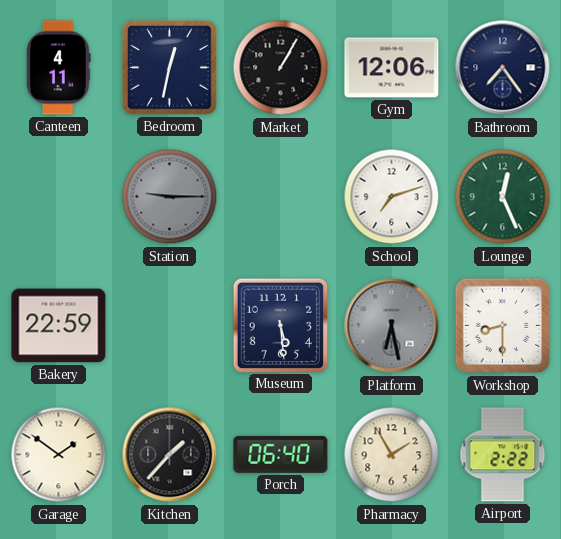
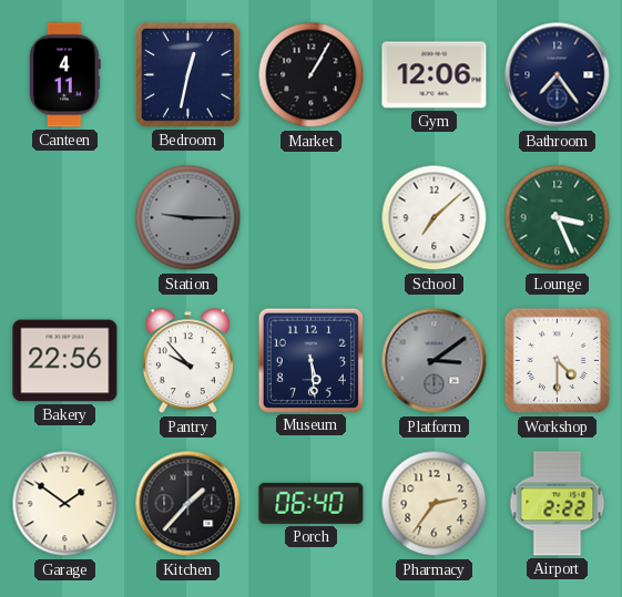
School: 7:12 -> 7:08 (435, 218)
Lounge: 12:26 -> 3:26 (558, 218)
Bakery: 22:59 -> 22:56 (65, 361)
Pantry: none -> 9:53 (187, 361)
Platform: 6:28 -> 3:09 (435, 361)
Workshop: 8:30 -> 4:30 (558, 361)
Pharmacy: 1:55 -> 2:36 (435, 504)
